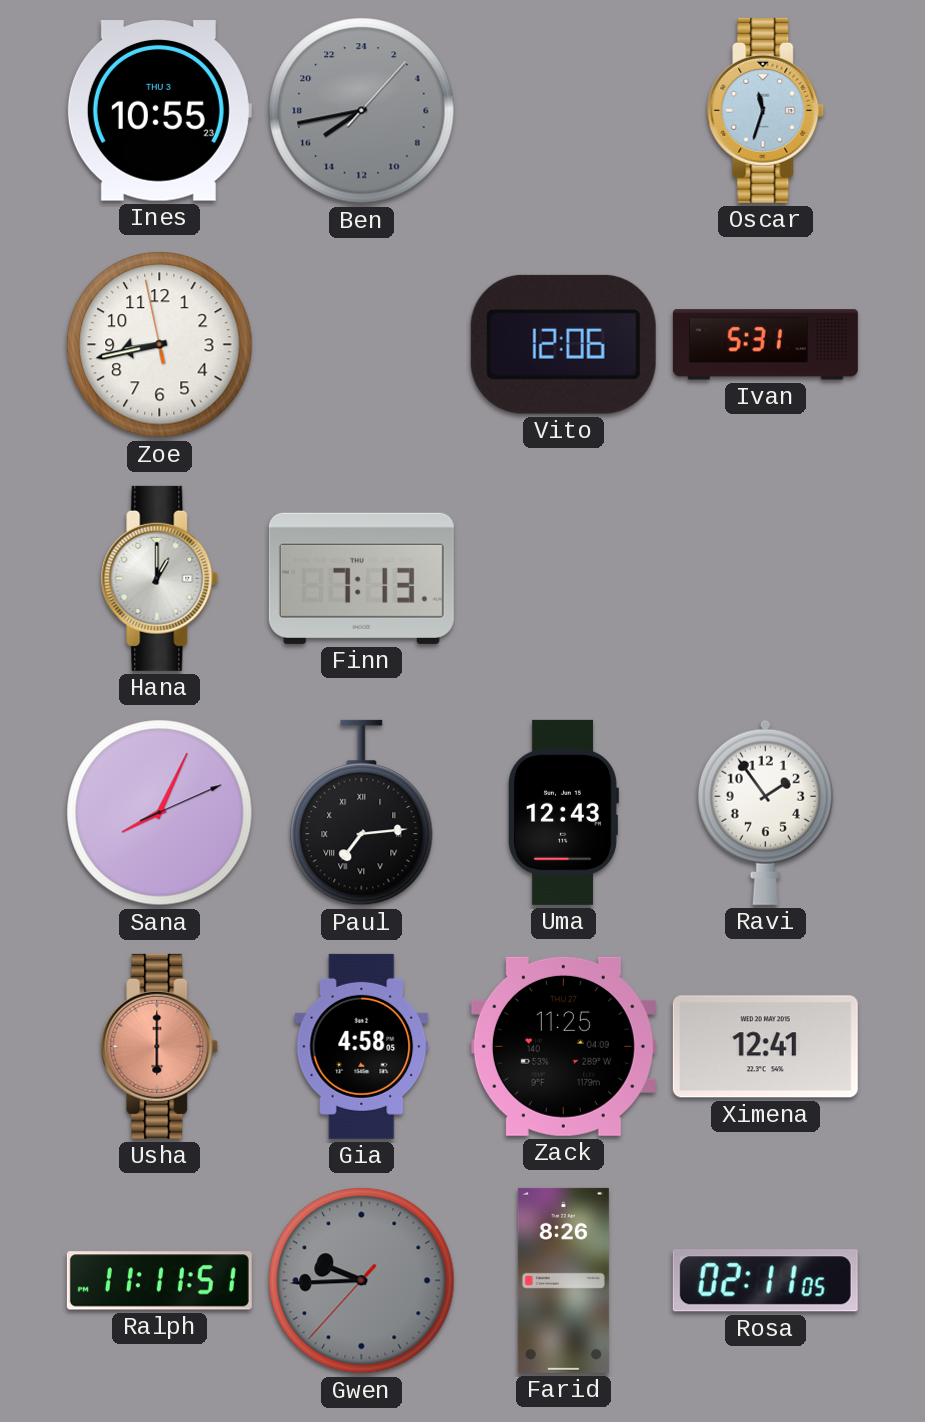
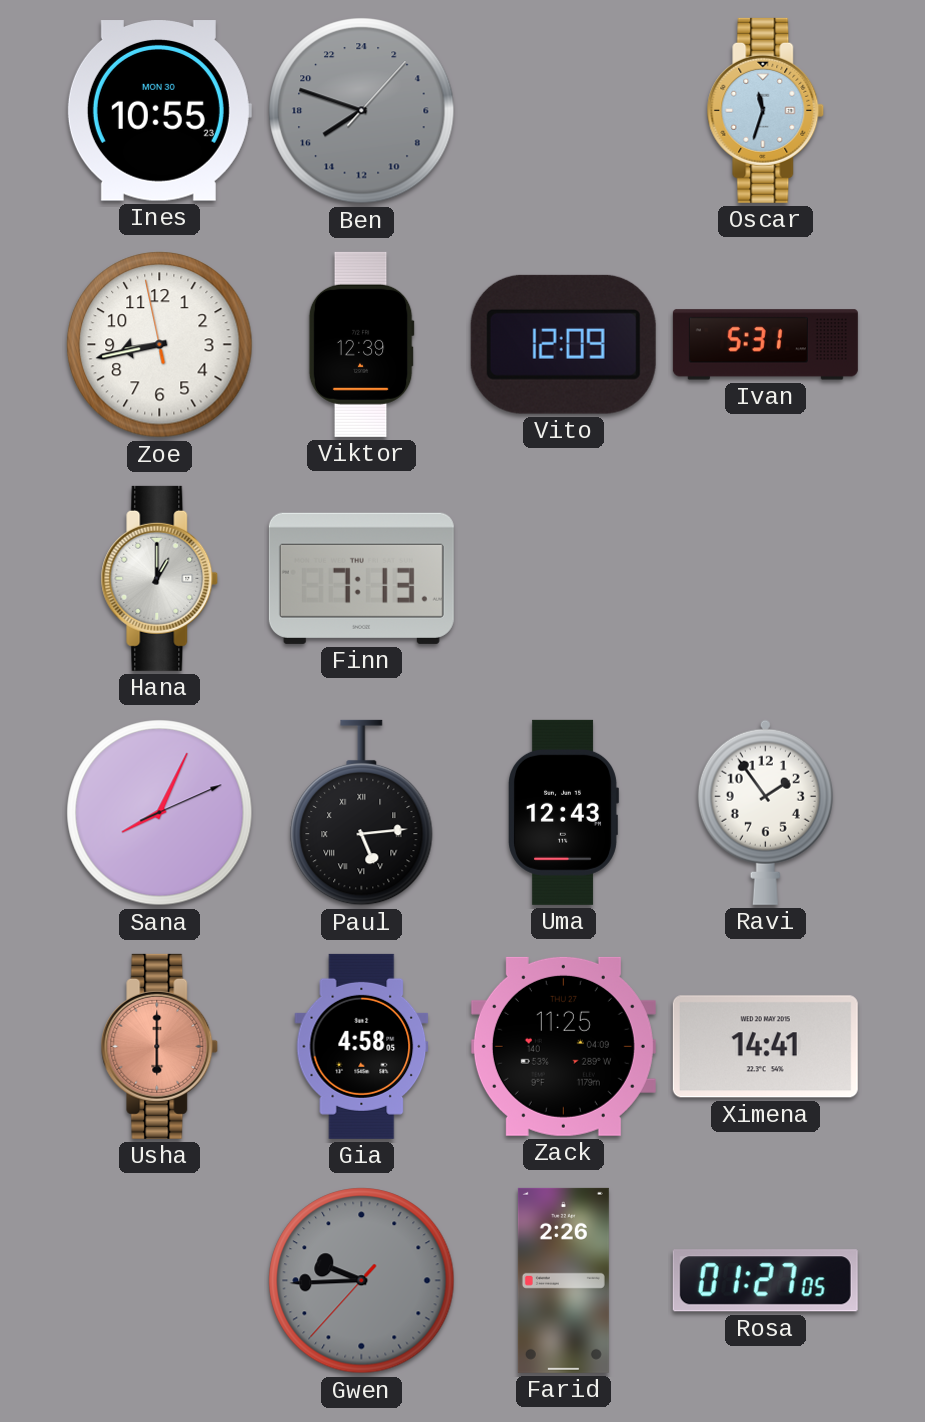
Ines date: THU 3 -> MON 30 (159, 111)
Ben: 15:43 -> 15:48 (362, 111)
Viktor: none -> 12:39 (361, 344)
Vito: 12:06 -> 12:09 (563, 344)
Paul: 7:14 -> 5:14 (362, 813)
Ximena: 12:41 -> 14:41 (765, 1047)
Ralph: 11:11 -> none (159, 1281)
Farid: 8:26 -> 2:26 (563, 1280)
Rosa: 02:11 -> 01:27 (765, 1281)
